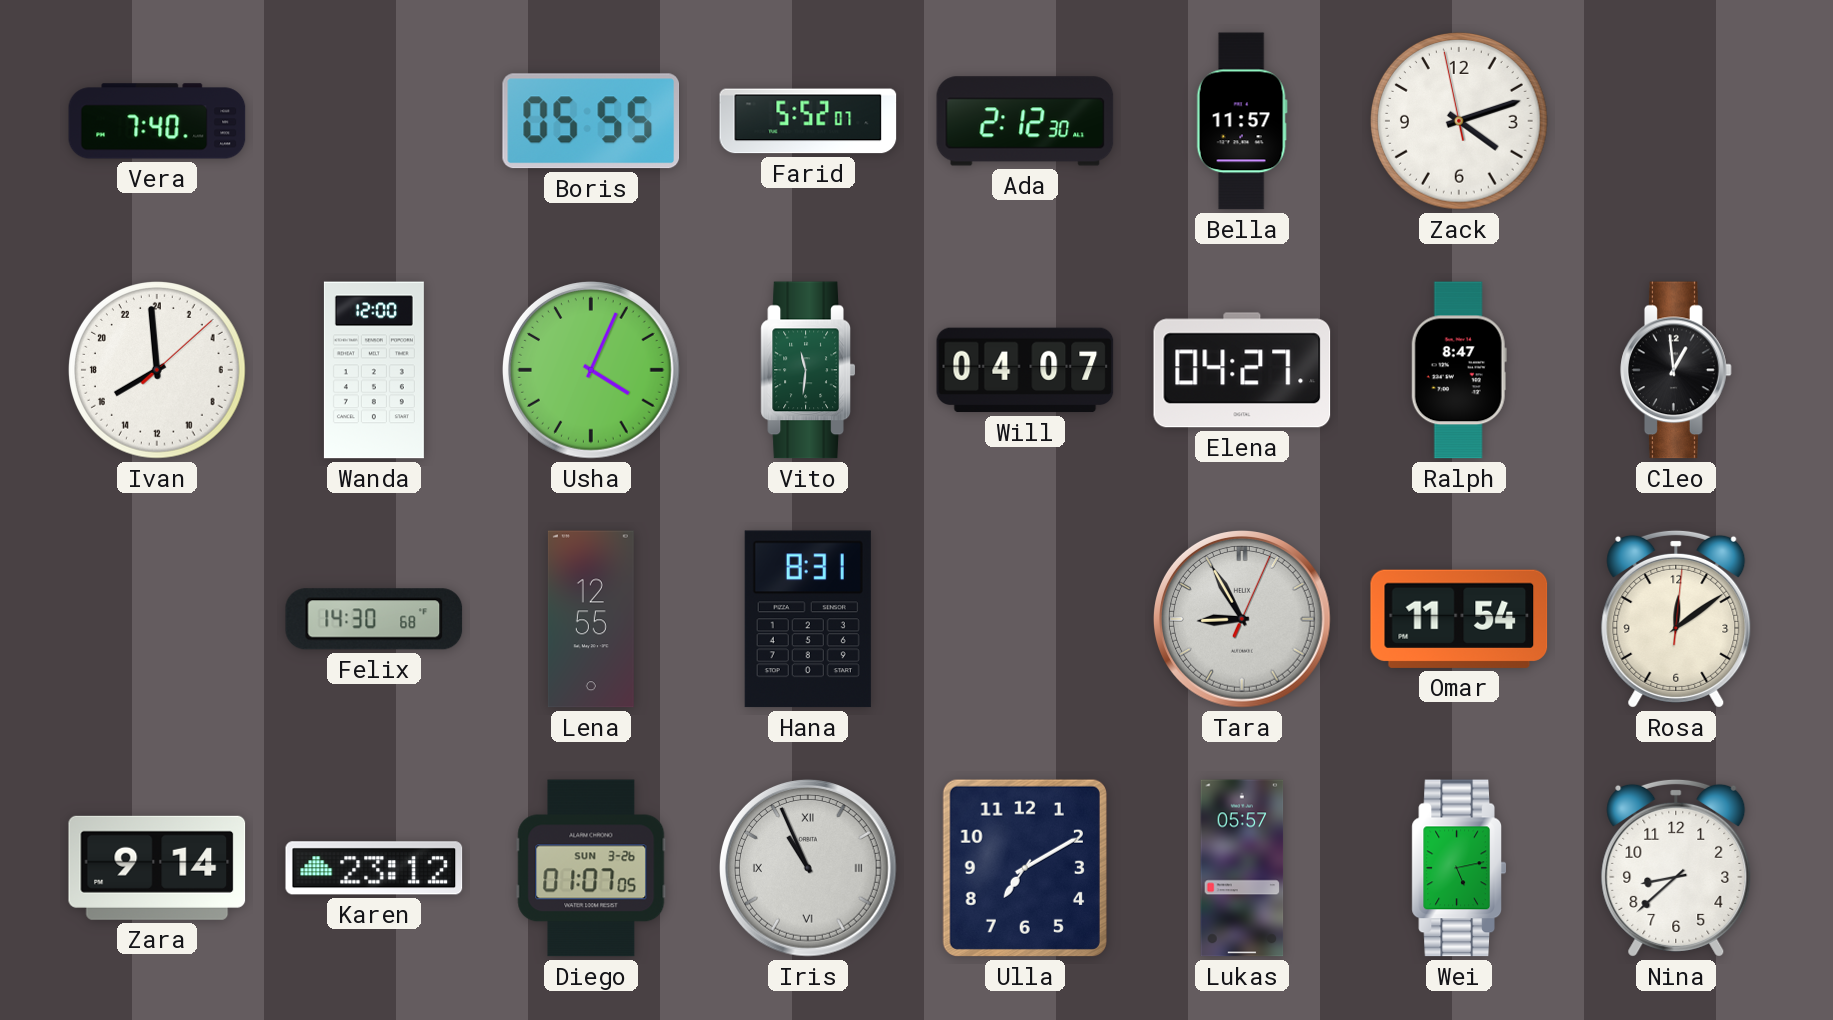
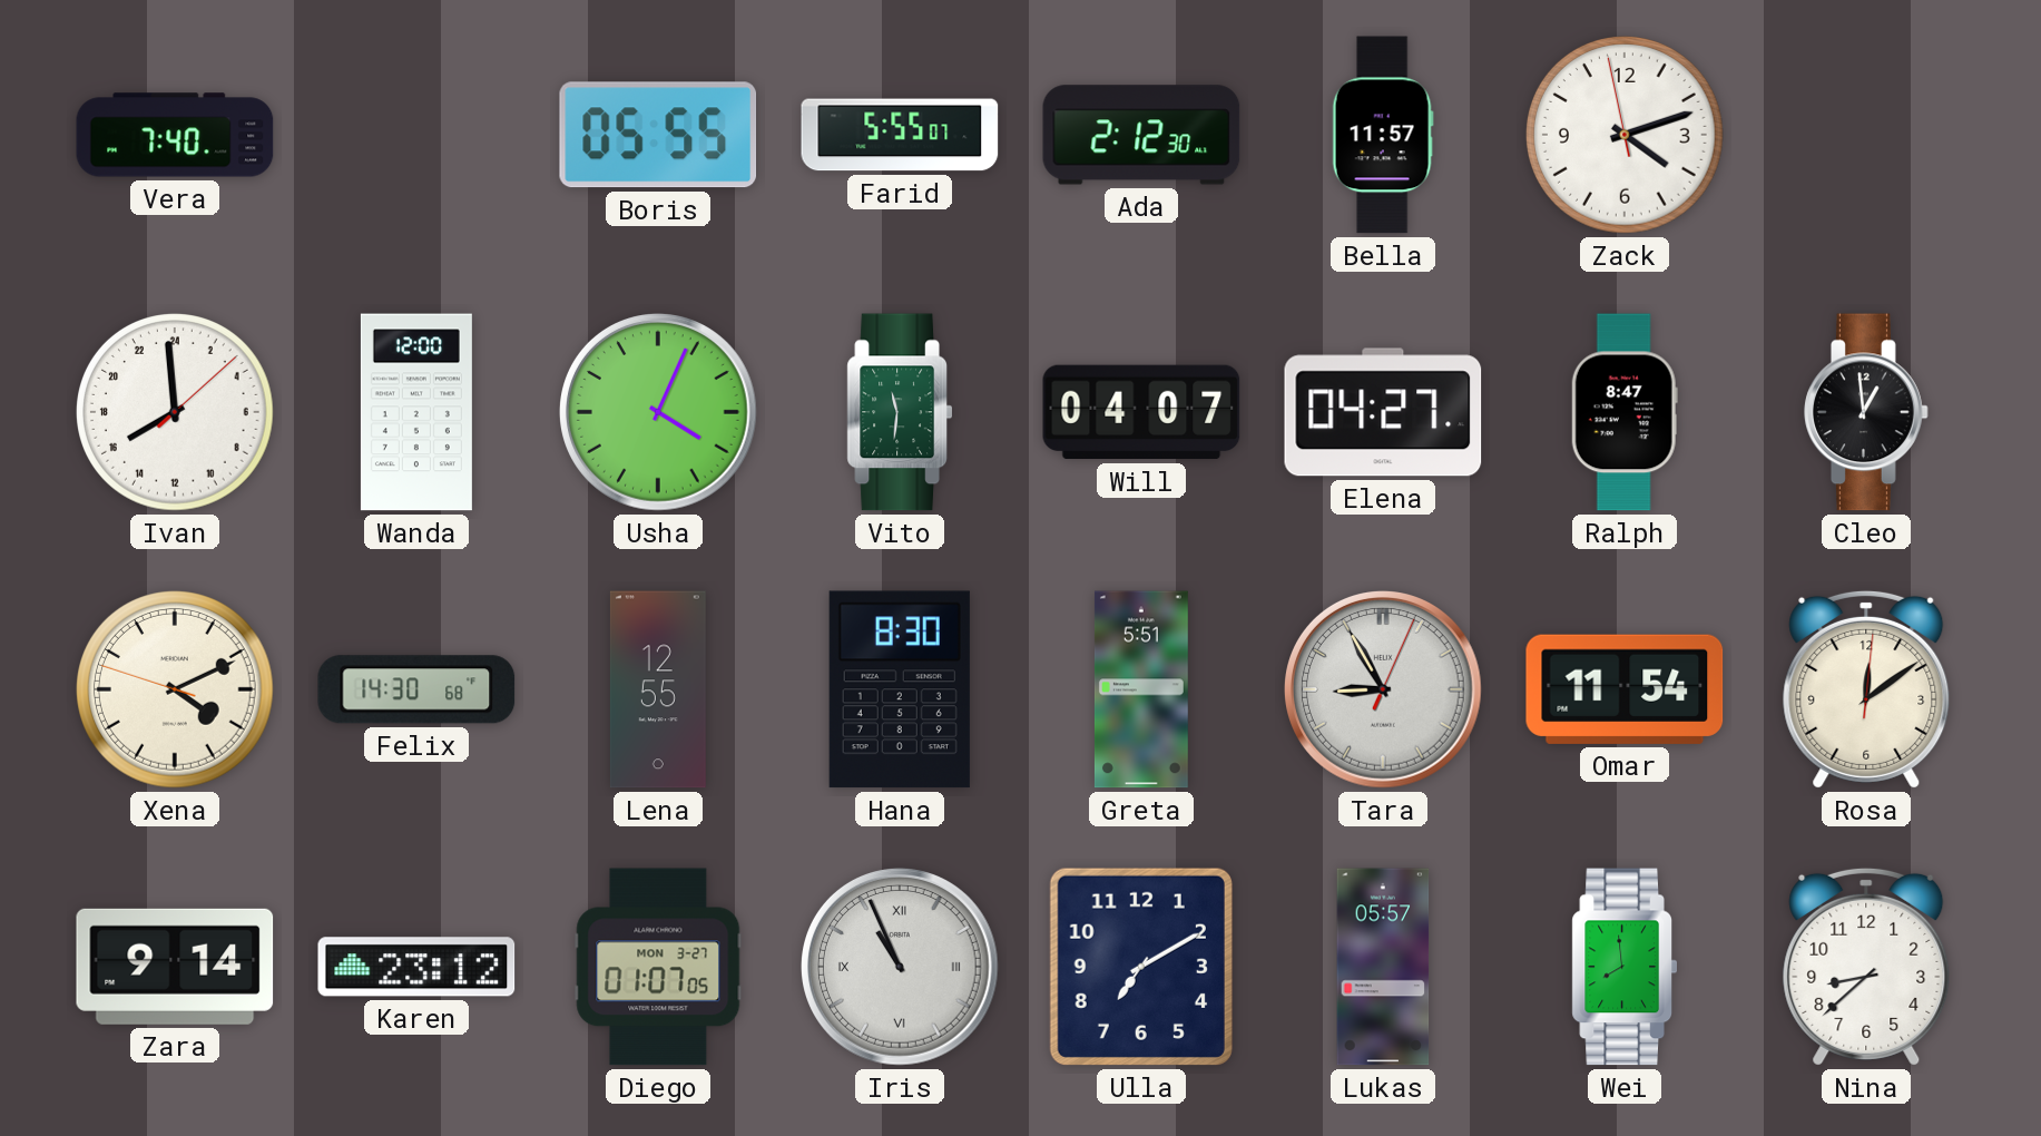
Farid: 5:52 -> 5:55 (900, 135)
Xena: none -> 4:10 (176, 691)
Hana: 8:31 -> 8:30 (900, 689)
Greta: none -> 5:51 (1141, 689)
Diego date: SUN 3-26 -> MON 3-27 (658, 967)
Wei: 5:13 -> 7:59 (1625, 967)
